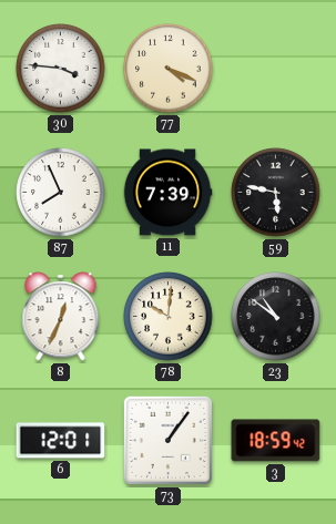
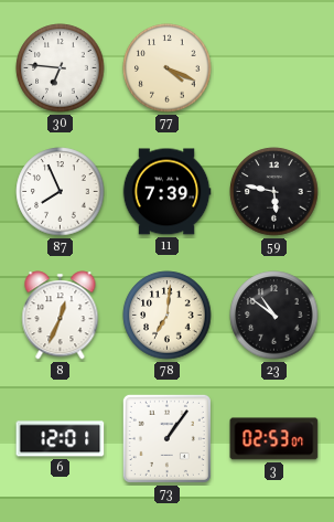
30: 3:46 -> 6:46 (61, 68)
78: 10:01 -> 7:01 (168, 316)
3: 18:59 -> 02:53 (274, 439)
